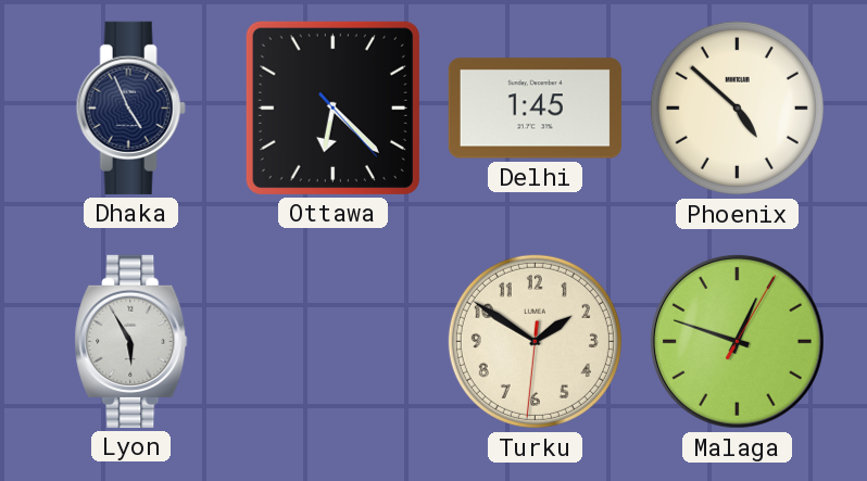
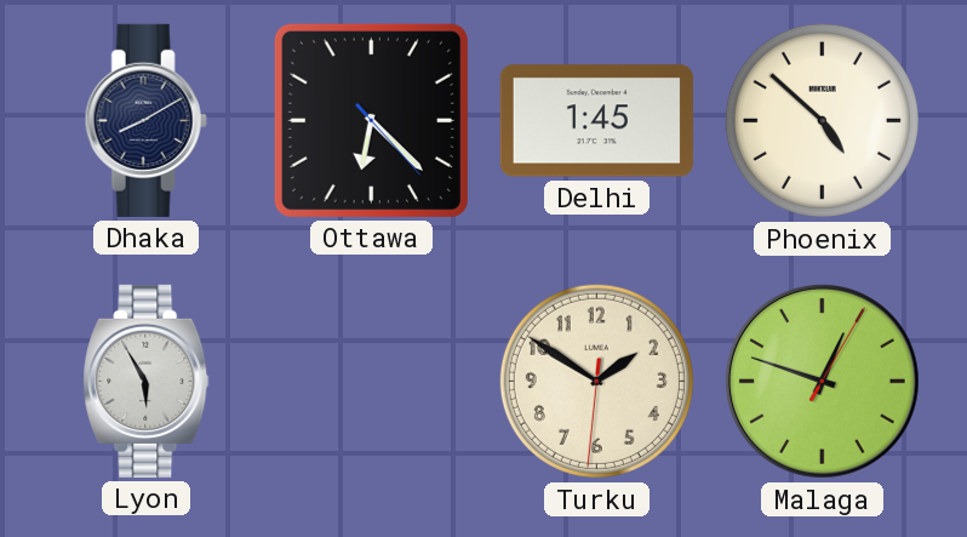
Dhaka: 4:56 -> 8:10 (145, 120)
